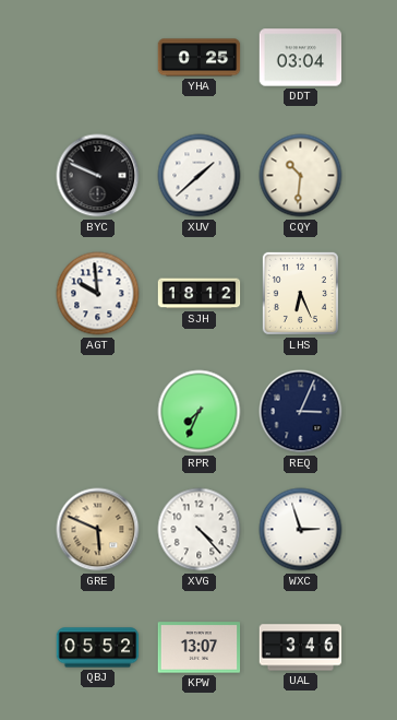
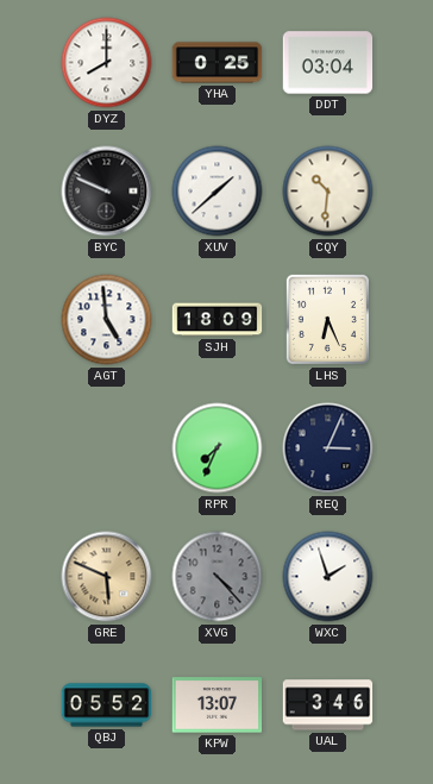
DYZ: none -> 8:00 (107, 63)
AGT: 9:59 -> 4:59 (107, 320)
SJH: 18:12 -> 18:09 (218, 320)
XVG dial: white -> grey (218, 577)
WXC: 2:57 -> 1:57 (328, 577)
